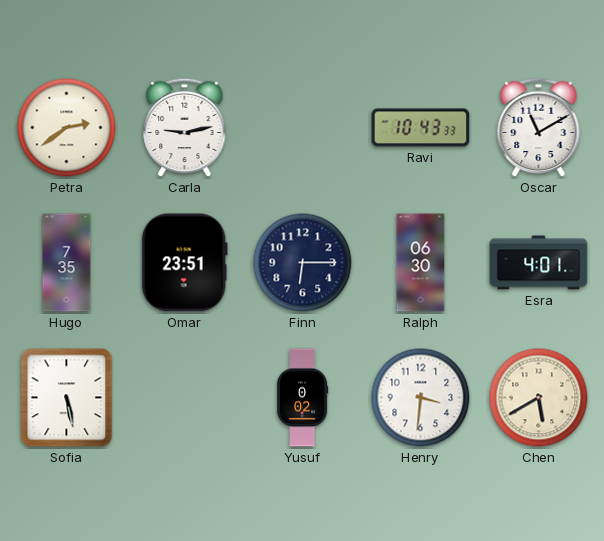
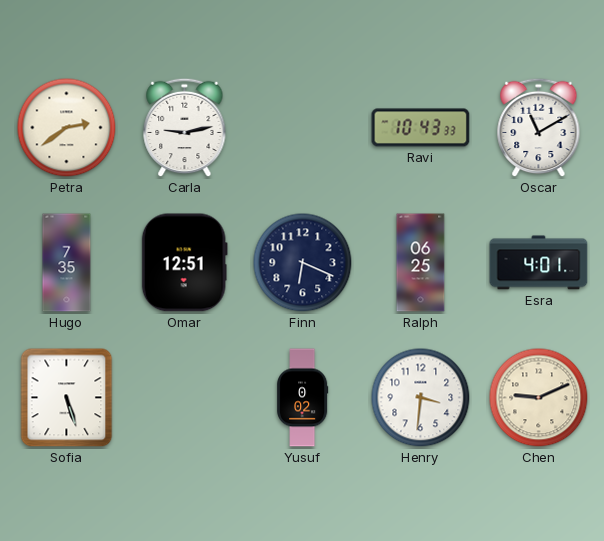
Omar: 23:51 -> 12:51 (184, 263)
Finn: 6:15 -> 6:19 (303, 263)
Ralph: 06:30 -> 06:25 (421, 263)
Sofia: 5:28 -> 5:27 (67, 398)
Chen: 5:40 -> 9:11 (539, 398)
